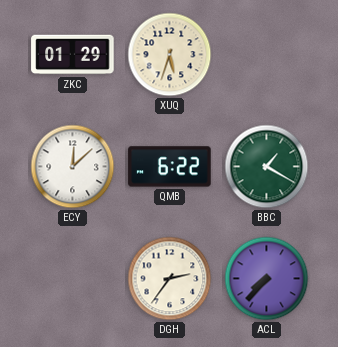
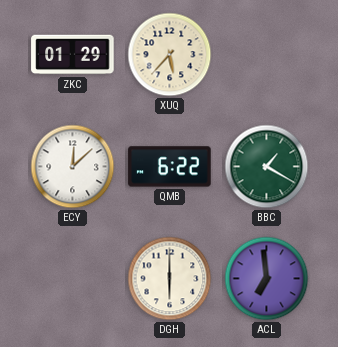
XUQ: 5:33 -> 5:37 (170, 55)
DGH: 2:36 -> 6:00 (170, 279)
ACL: 7:37 -> 6:59 (267, 279)
